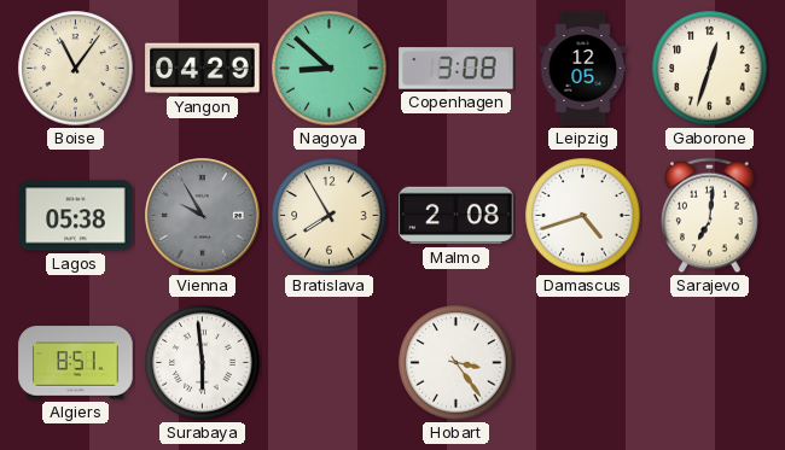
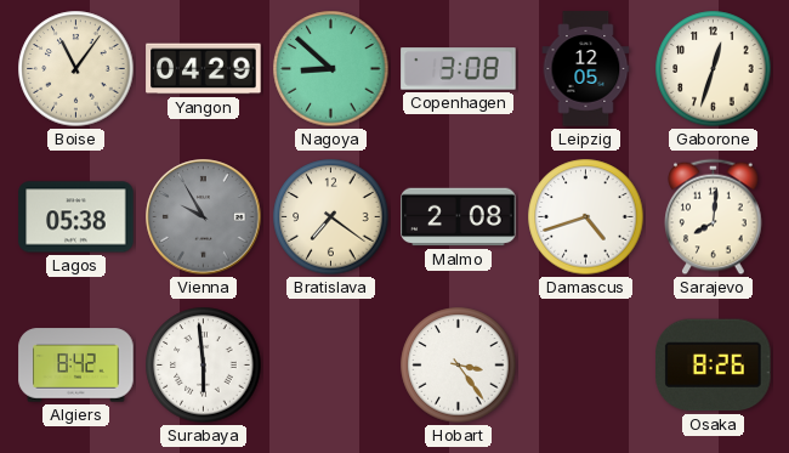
Bratislava: 7:55 -> 7:21 (331, 217)
Sarajevo: 7:01 -> 8:01 (714, 217)
Algiers: 8:51 -> 8:42 (76, 366)
Osaka: none -> 8:26 (714, 366)
